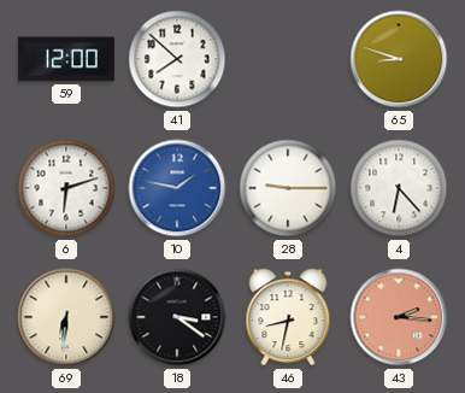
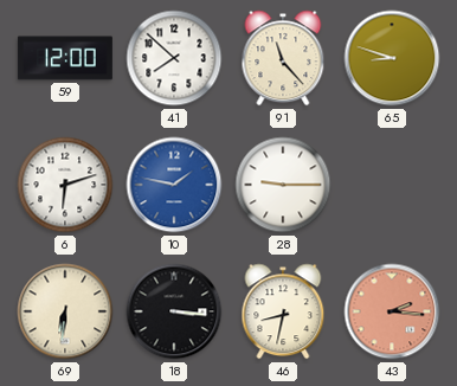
91: none -> 11:23 (283, 58)
4: 6:23 -> none (399, 188)
18: 3:21 -> 3:16 (174, 311)
